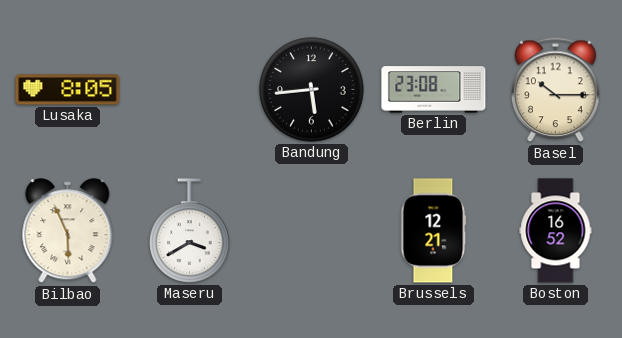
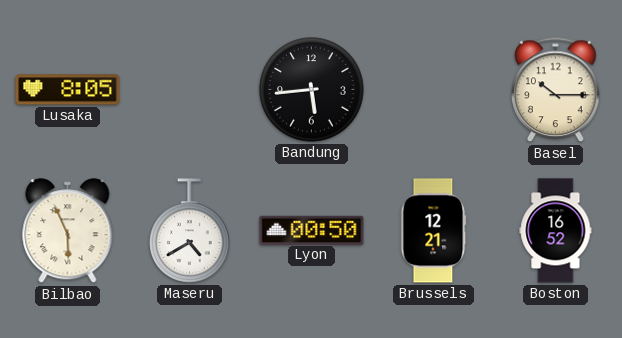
Berlin: 23:08 -> none (434, 90)
Maseru: 3:40 -> 4:40 (190, 231)
Lyon: none -> 00:50 (312, 230)
